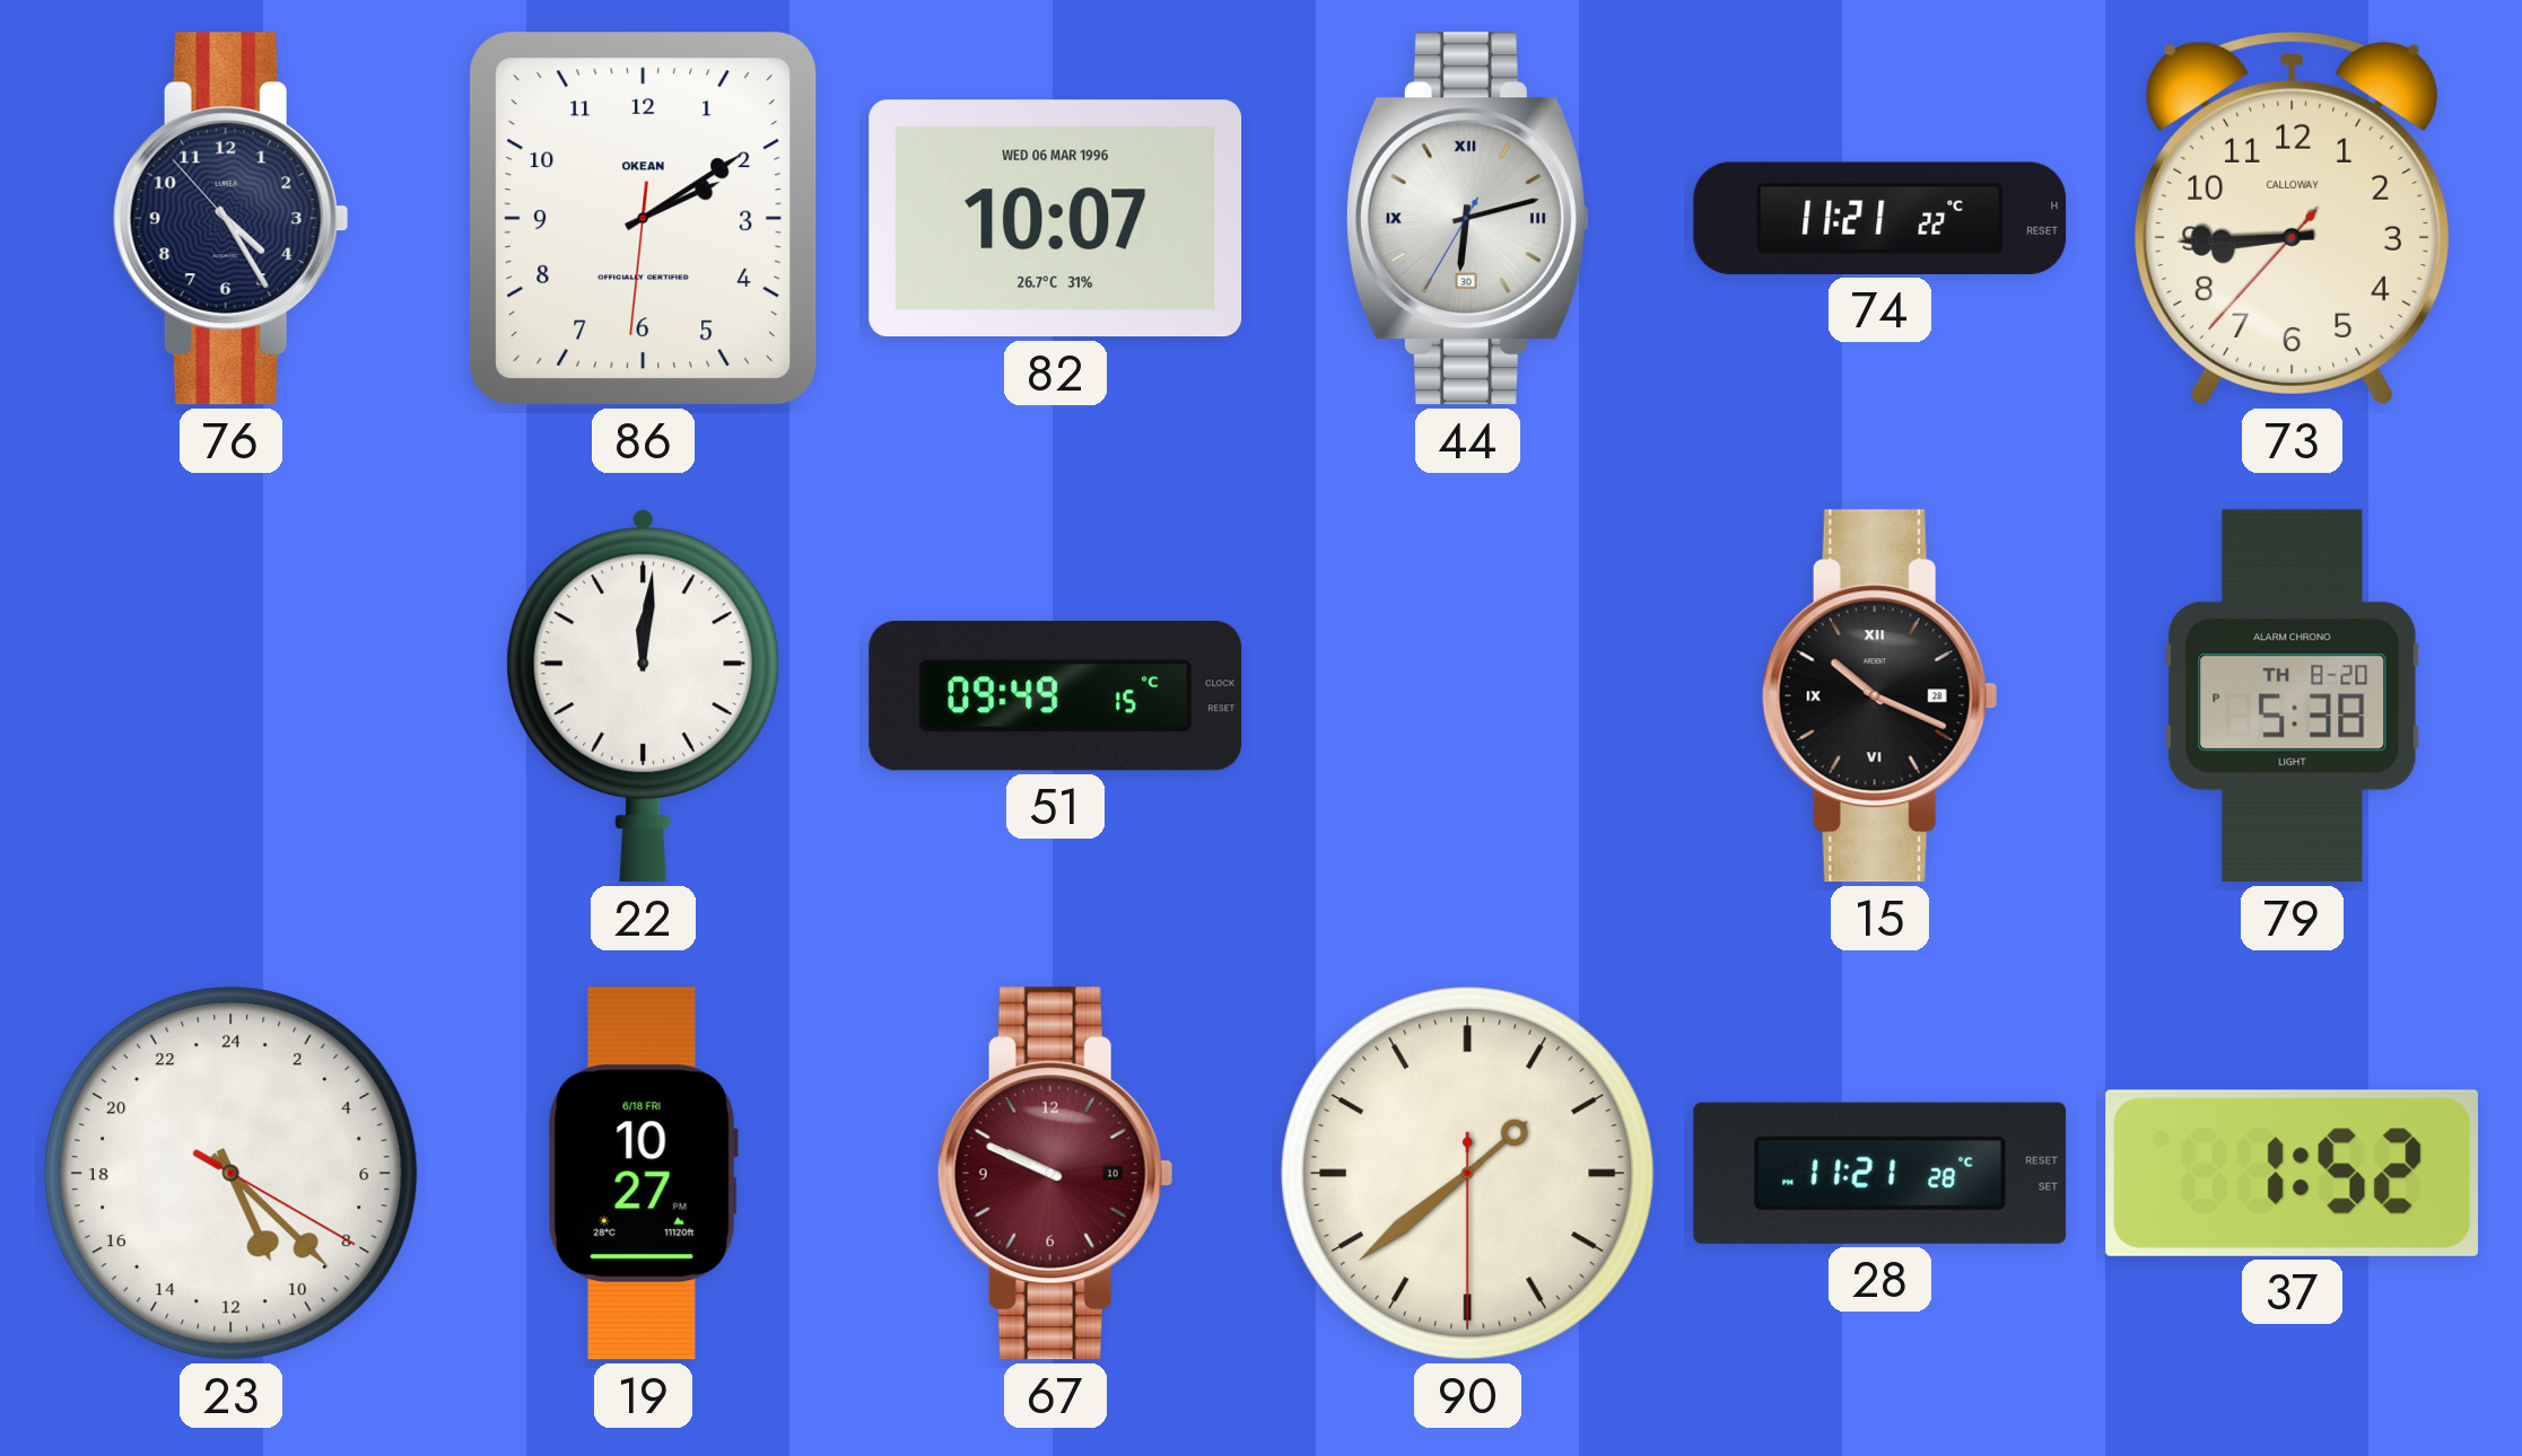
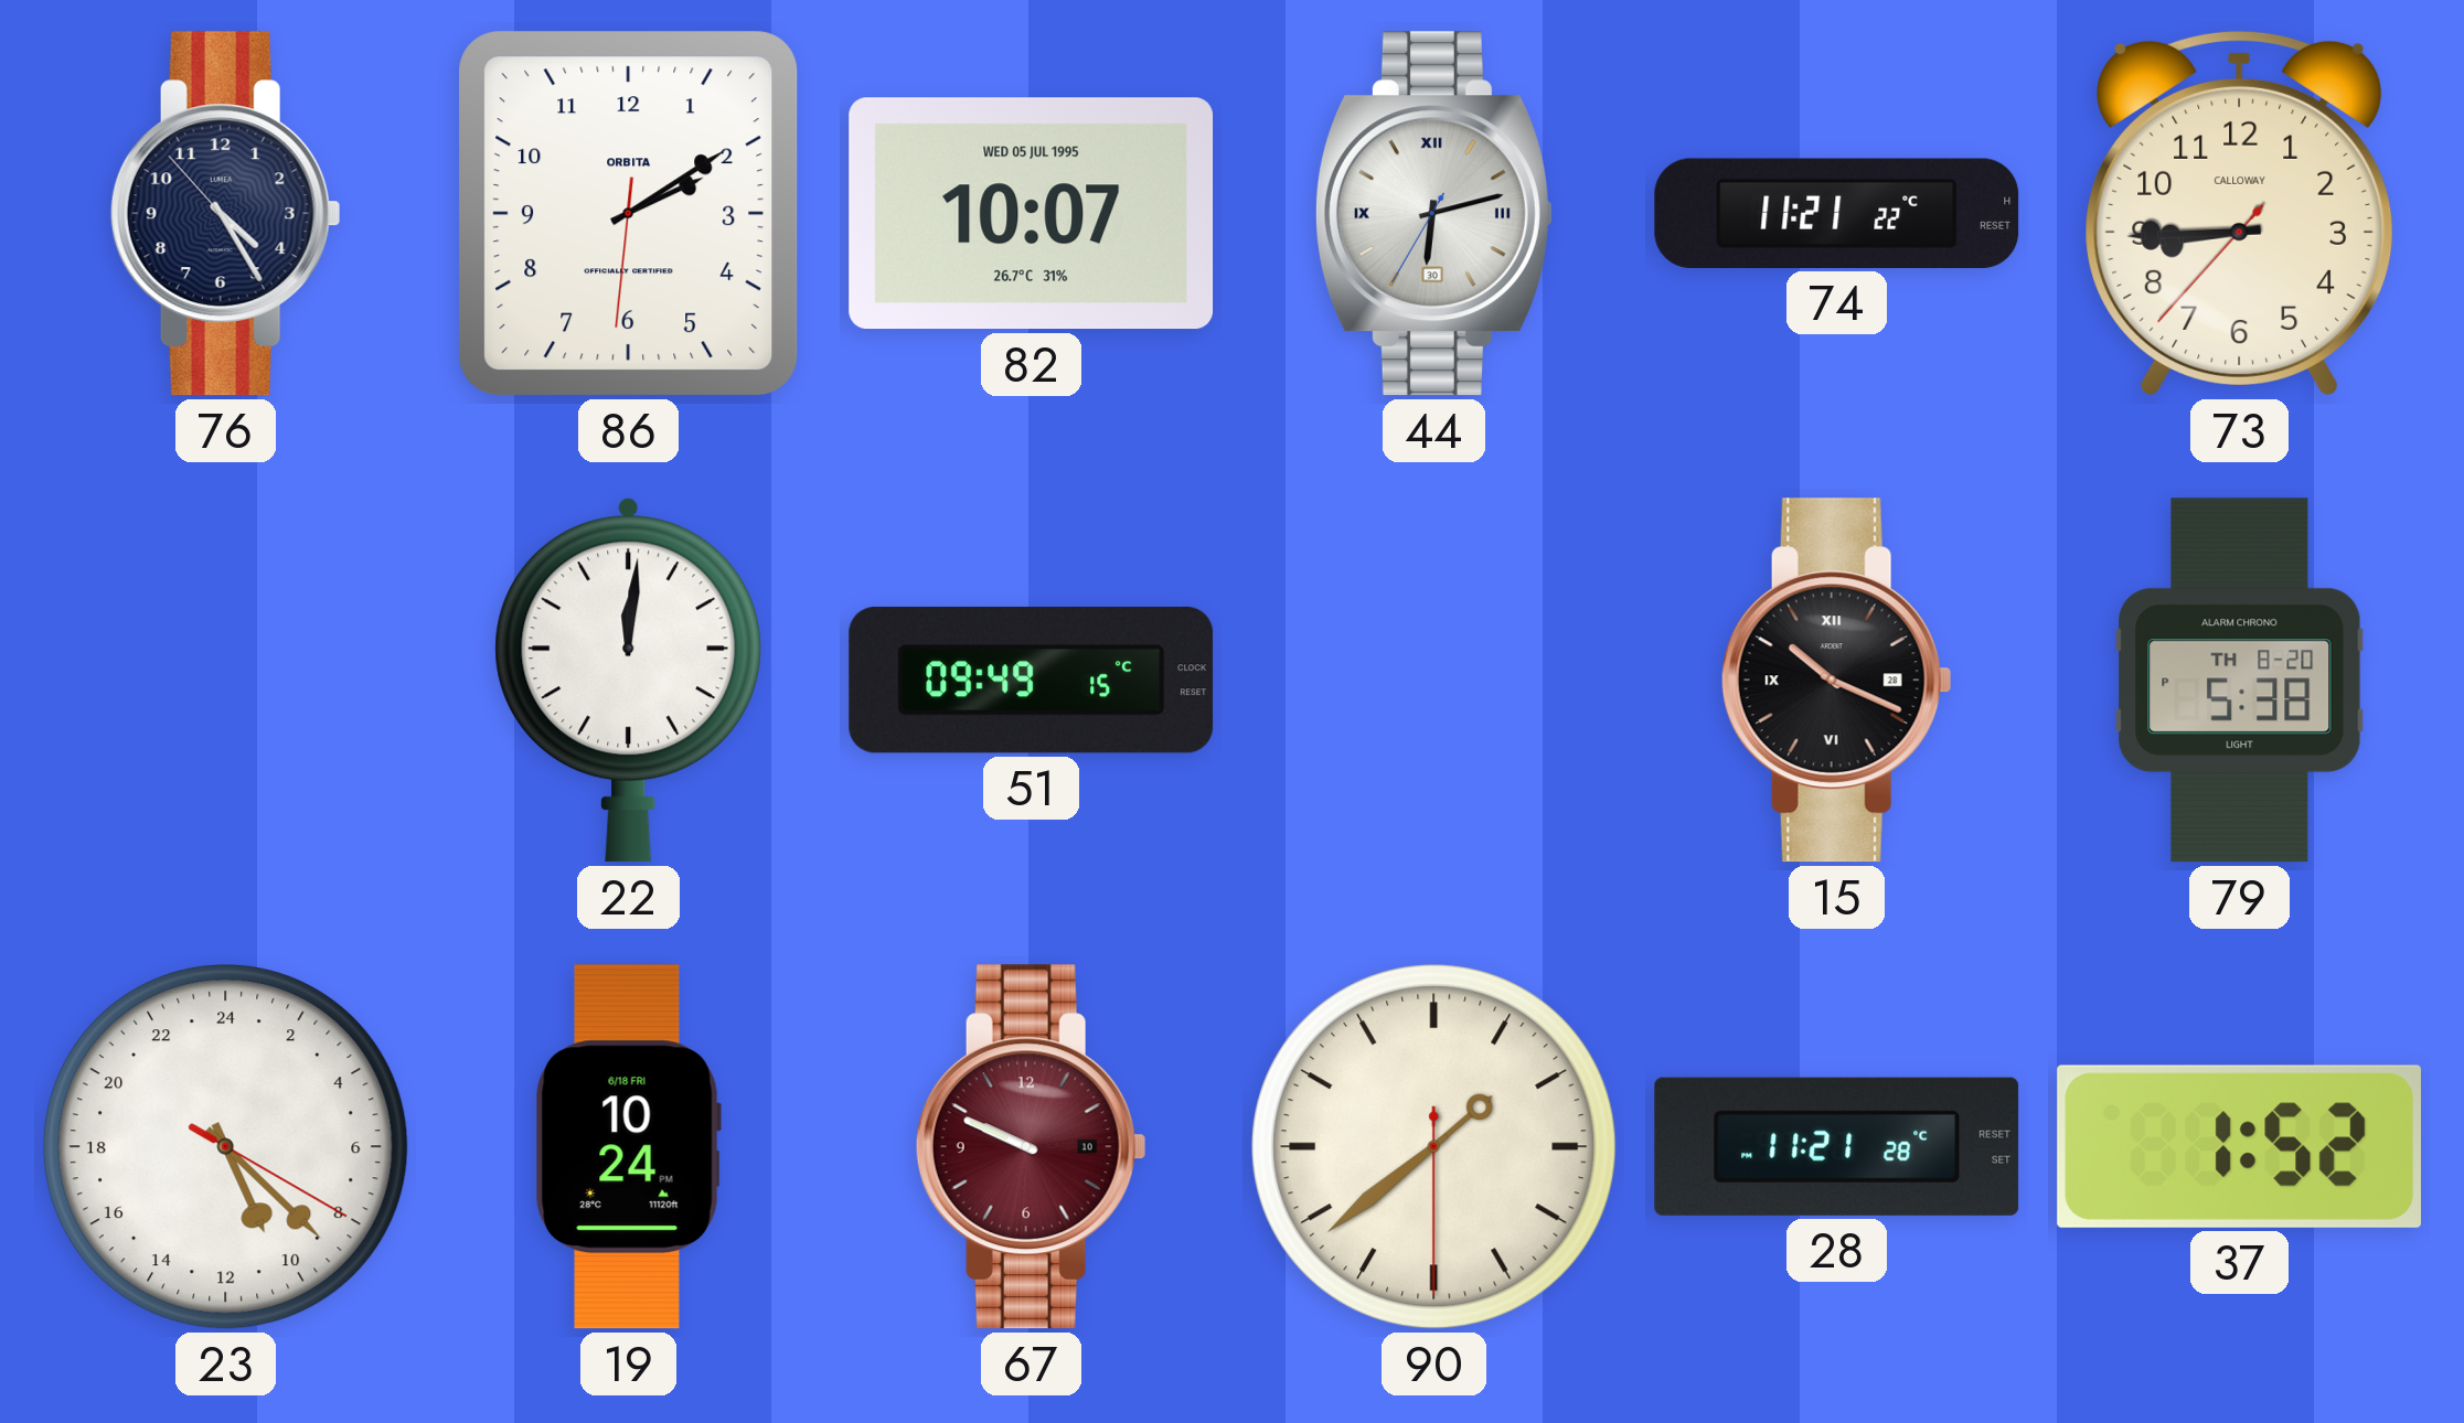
86 brand: OKEAN -> ORBITA (629, 214)
82 date: WED 06 MAR 1996 -> WED 05 JUL 1995 (1032, 214)
19: 10:27 -> 10:24 (628, 1147)
